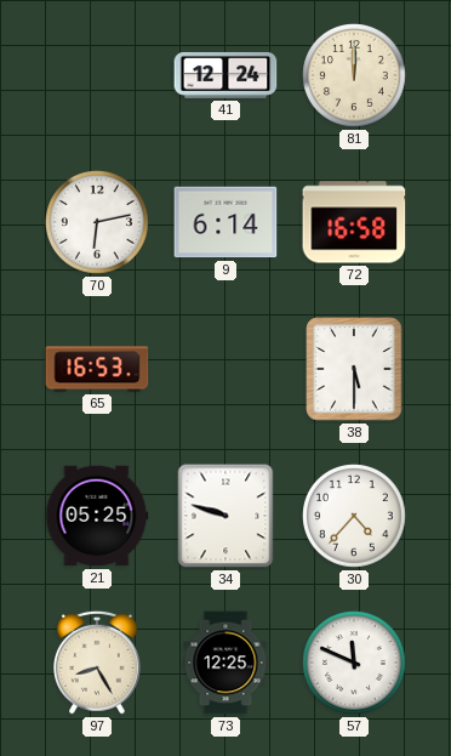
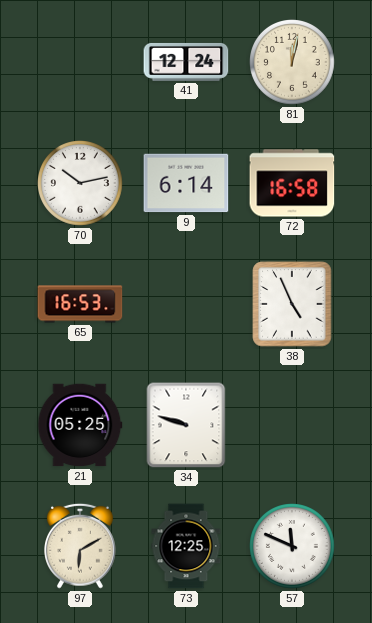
81: 12:00 -> 12:02 (293, 63)
70: 6:13 -> 10:13 (81, 184)
38: 5:30 -> 4:56 (292, 304)
30: 4:37 -> none (355, 517)
97: 8:25 -> 6:10 (81, 546)
